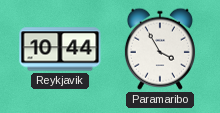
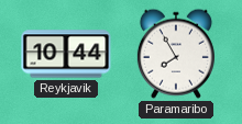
Paramaribo: 3:55 -> 7:55 (176, 54)
